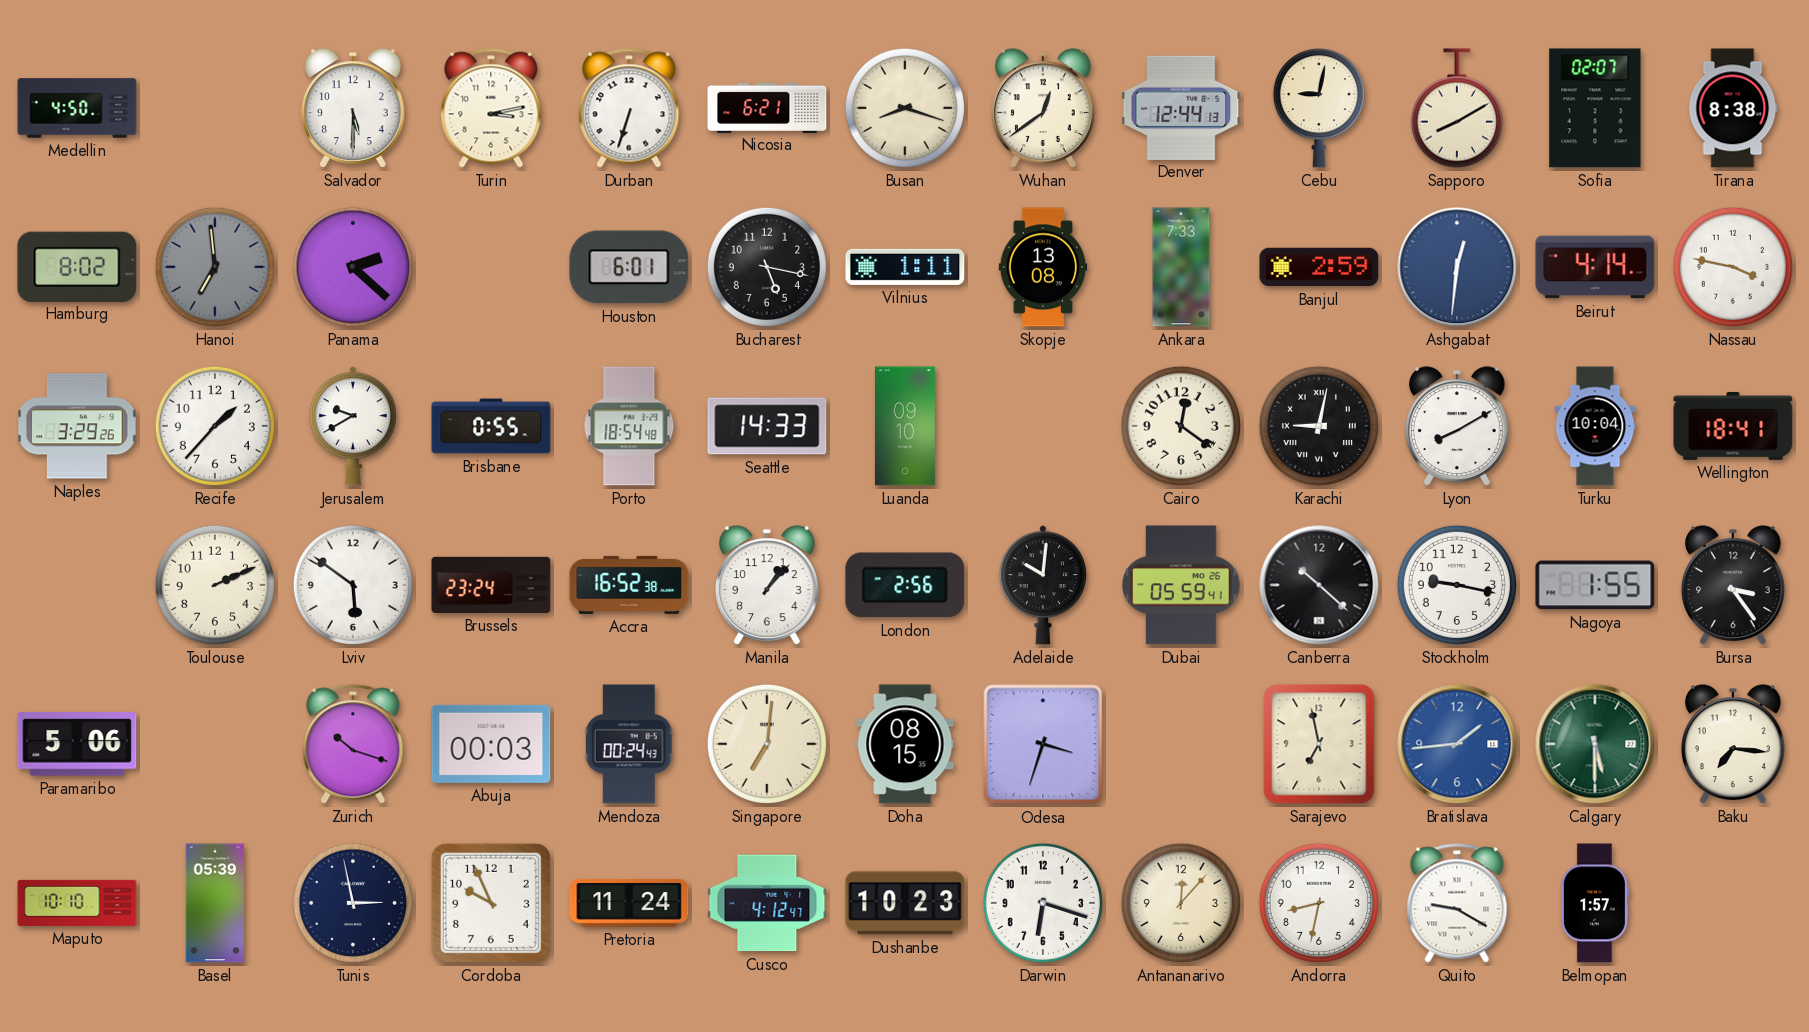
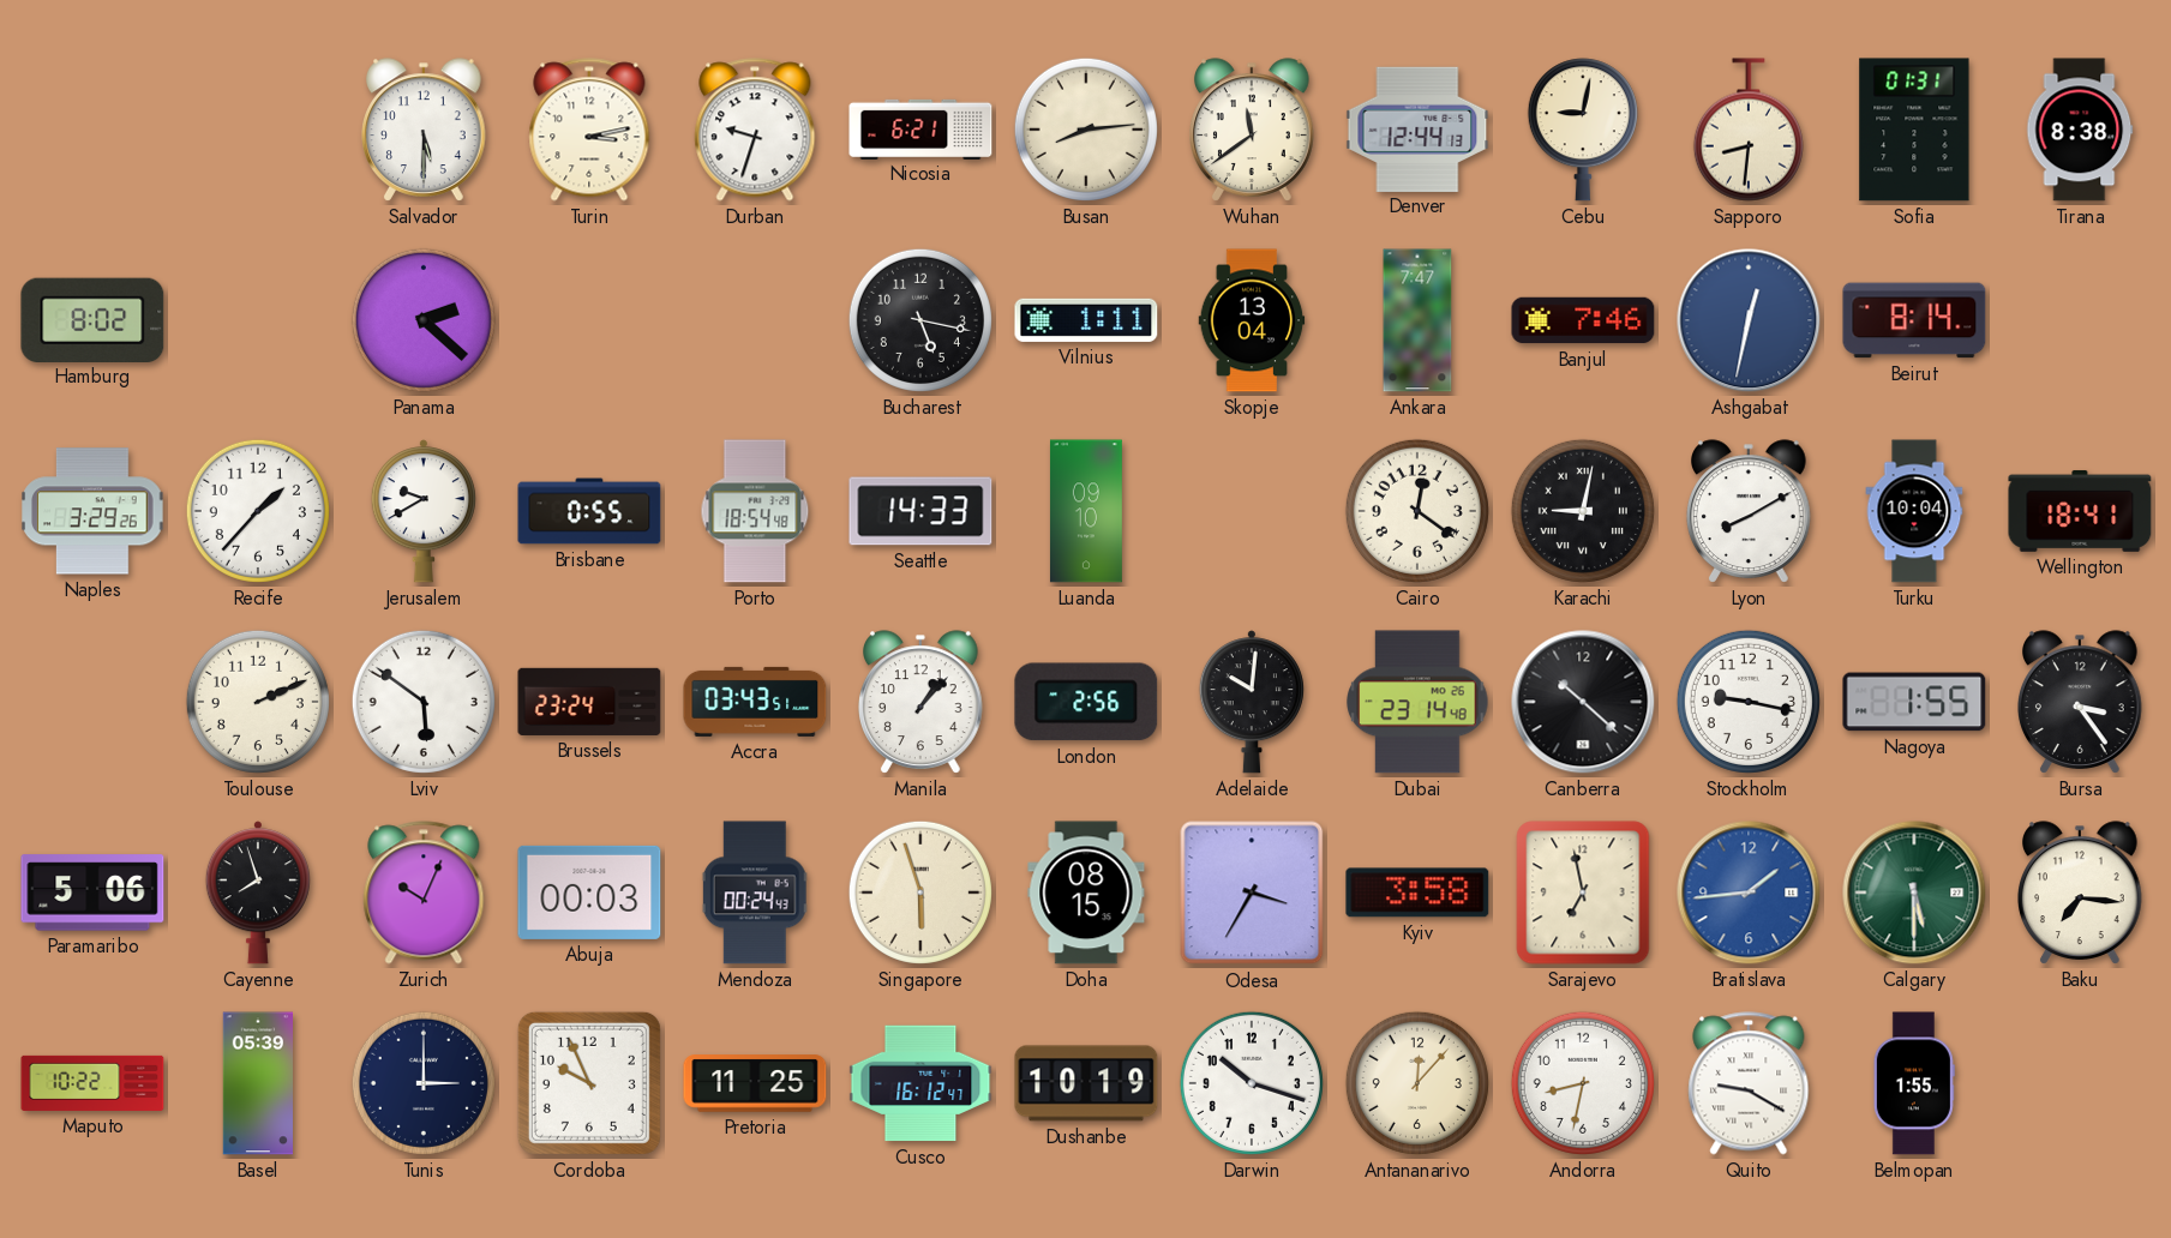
Medellin: 4:50 -> none (77, 108)
Durban: 6:33 -> 9:33 (755, 130)
Busan: 8:18 -> 8:14 (1086, 130)
Wuhan: 12:39 -> 11:39 (1253, 130)
Sapporo: 8:10 -> 8:31 (1749, 130)
Sofia: 02:07 -> 01:31 (1914, 130)
Hanoi: 6:59 -> none (215, 267)
Houston: 6:01 -> none (629, 267)
Skopje: 13:08 -> 13:04 (1252, 320)
Ankara: 7:33 -> 7:47 (1417, 320)
Banjul: 2:59 -> 7:46 (1583, 320)
Ashgabat: 12:31 -> 12:32 (1749, 320)
Beirut: 4:14 -> 8:14 (1914, 320)
Nassau: 3:47 -> none (1733, 267)
Accra: 16:52 -> 03:43 (755, 702)
Dubai: 05:59 -> 23:14 (1417, 702)
Cayenne: none -> 7:57 (258, 893)
Zurich: 10:18 -> 10:04 (424, 893)
Singapore: 7:01 -> 5:57 (920, 893)
Odesa: 3:33 -> 3:35 (1252, 893)
Kyiv: none -> 3:58 (1417, 893)
Maputo: 10:10 -> 10:22 (92, 1083)
Tunis: 2:58 -> 3:00 (424, 1083)
Pretoria: 11:24 -> 11:25 (755, 1083)
Cusco: 4:12 -> 16:12 (920, 1083)
Dushanbe: 10:23 -> 10:19 (1086, 1083)
Darwin: 6:18 -> 10:18 (1252, 1083)
Belmopan: 1:57 -> 1:55 (1914, 1083)
